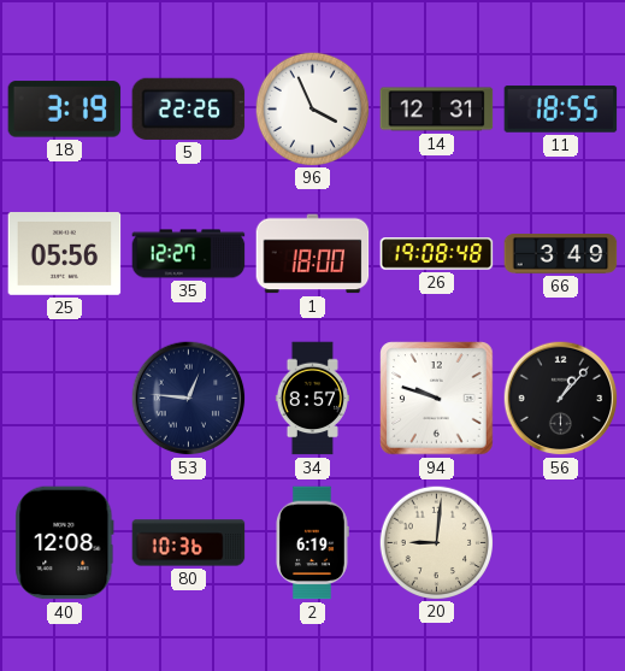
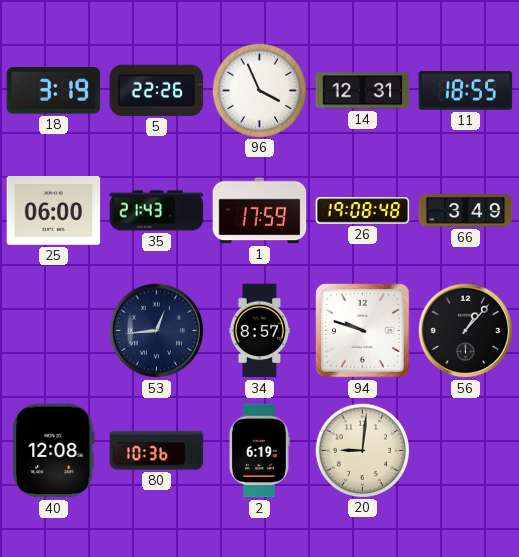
25: 05:56 -> 06:00 (54, 211)
35: 12:27 -> 21:43 (157, 211)
1: 18:00 -> 17:59 (260, 211)
53: 12:46 -> 12:44 (157, 331)
